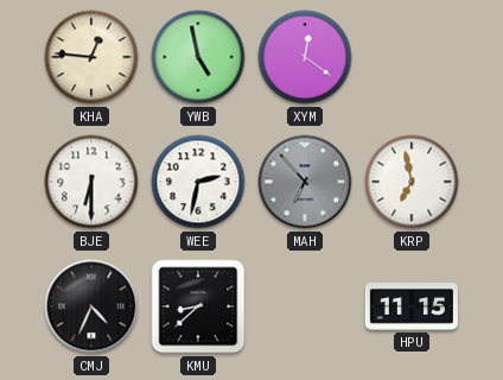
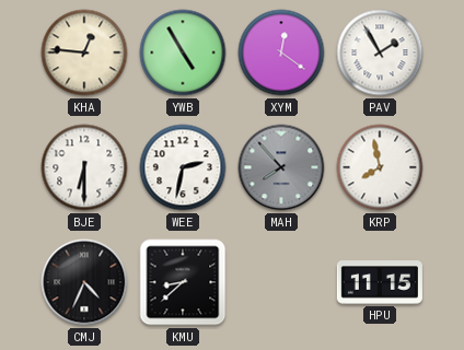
YWB: 4:58 -> 4:55 (183, 52)
PAV: none -> 1:55 (380, 52)
MAH: 6:53 -> 7:53 (281, 167)
KRP: 6:58 -> 7:58 (380, 167)
